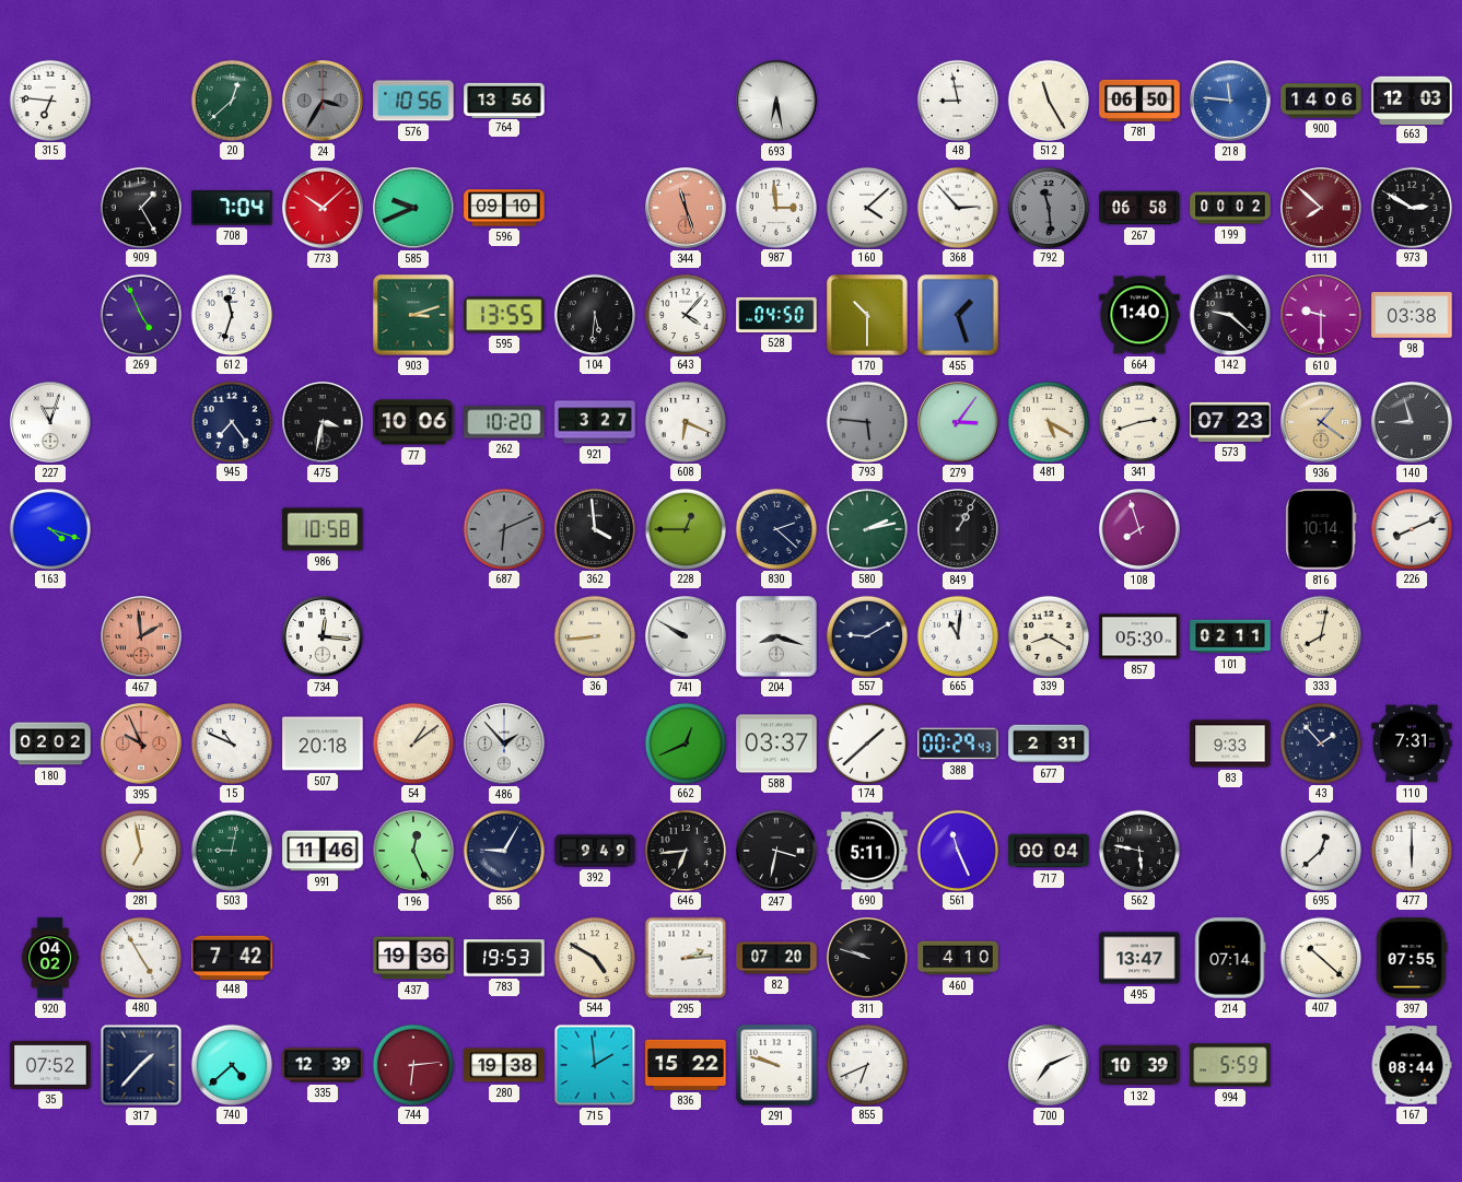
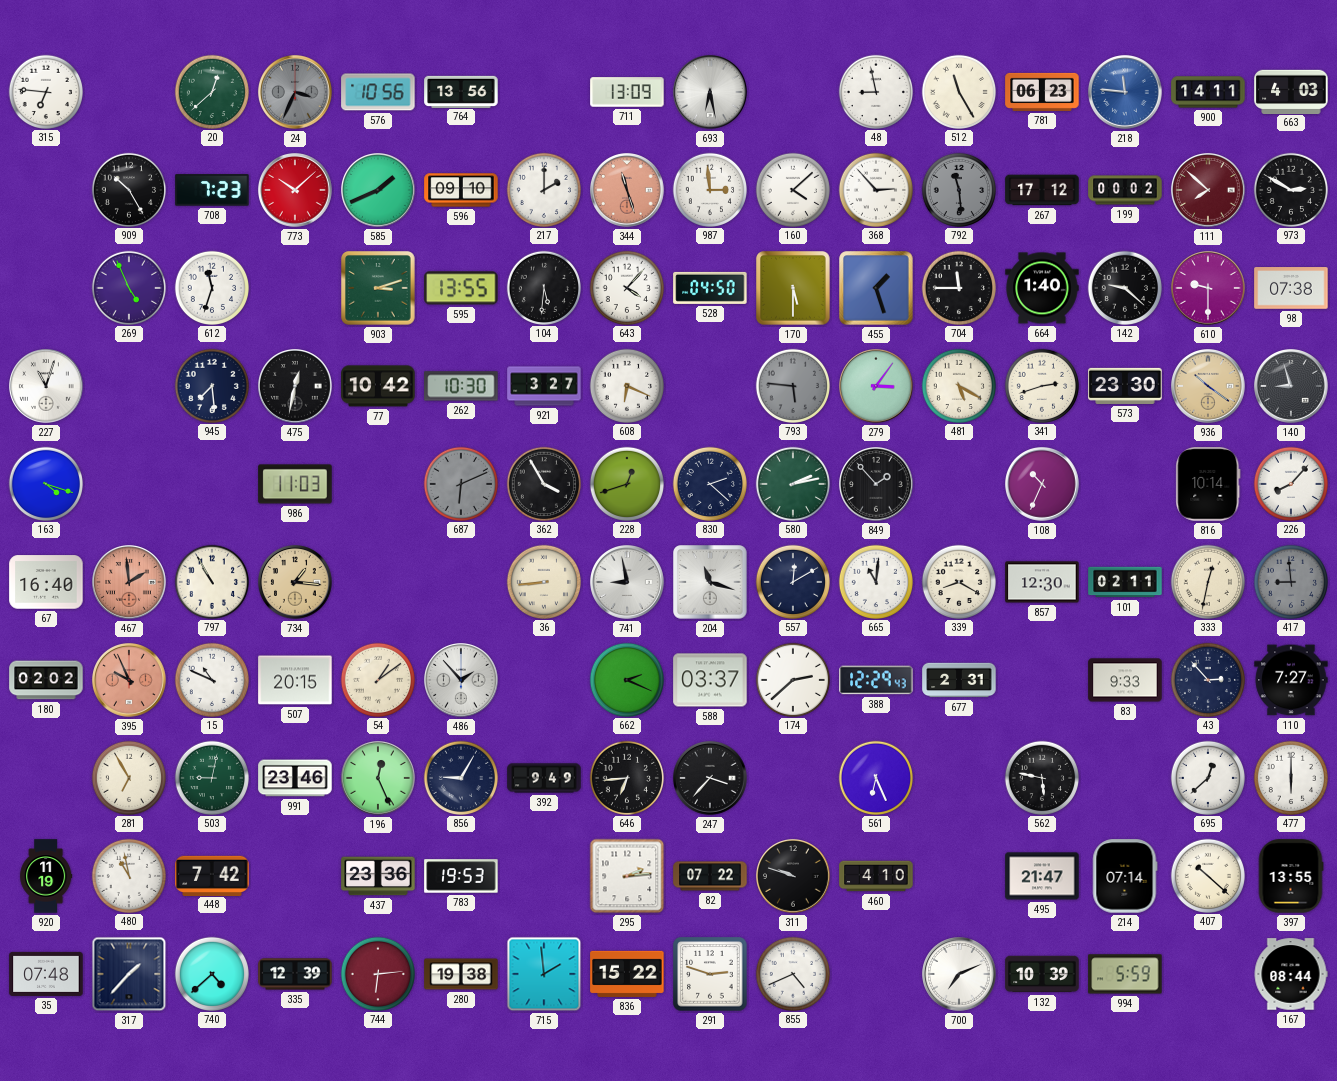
24: 3:35 -> 3:34 (296, 93)
711: none -> 13:09 (627, 92)
781: 06:50 -> 06:23 (1042, 92)
900: 14:06 -> 14:11 (1208, 92)
663: 12:03 -> 4:03 (1291, 91)
909: 1:25 -> 10:25 (128, 189)
708: 7:04 -> 7:23 (212, 190)
585: 9:41 -> 1:41 (379, 191)
217: none -> 2:00 (543, 189)
267: 06:58 -> 17:12 (1042, 190)
170: 10:30 -> 5:30 (793, 288)
704: none -> 11:45 (958, 287)
98: 03:38 -> 07:38 (1291, 288)
945: 7:24 -> 7:29 (211, 385)
475: 3:32 -> 12:32 (296, 387)
77: 10:06 -> 10:42 (378, 386)
262: 10:20 -> 10:30 (461, 386)
573: 07:23 -> 23:30 (1125, 386)
936: 1:21 -> 10:21 (1209, 387)
986: 10:58 -> 11:03 (295, 484)
362: 3:59 -> 3:55 (543, 483)
228: 12:45 -> 12:42 (626, 483)
849: 1:05 -> 1:53 (877, 485)
108: 7:57 -> 10:34 (1043, 485)
226: 8:11 -> 8:07 (1290, 483)
67: none -> 16:40 (46, 582)
797: none -> 10:55 (211, 581)
734: 12:16 -> 1:16 (296, 583)
734 dial: white -> champagne (296, 583)
741: 9:50 -> 8:58 (628, 583)
204: 8:18 -> 11:18 (710, 582)
557: 9:10 -> 12:10 (792, 581)
857: 05:30 -> 12:30 (1042, 582)
333: 8:02 -> 12:32 (1207, 581)
417: none -> 8:59 (1290, 581)
507: 20:18 -> 20:15 (295, 680)
662: 12:41 -> 2:19 (626, 679)
174: 1:38 -> 2:38 (792, 679)
388: 00:29 -> 12:29 (876, 680)
43: 1:53 -> 2:53 (1207, 679)
110: 7:31 -> 7:27 (1291, 680)
281: 6:58 -> 6:55 (128, 777)
991: 11:46 -> 23:46 (295, 778)
247: 3:32 -> 3:37 (711, 779)
690: 5:11 -> none (867, 851)
561: 11:26 -> 6:26 (875, 777)
717: 00:04 -> none (1049, 851)
920: 04:02 -> 11:19 (46, 876)
480: 4:55 -> 10:58 (128, 875)
437: 19:36 -> 23:36 (378, 876)
544: 4:50 -> none (594, 957)
82: 07:20 -> 07:22 (710, 876)
495: 13:47 -> 21:47 (1042, 876)
397: 07:55 -> 13:55 (1291, 876)
35: 07:52 -> 07:48 (46, 974)
291: 9:48 -> 2:48 (710, 974)
855: 6:41 -> 4:41 (792, 973)
